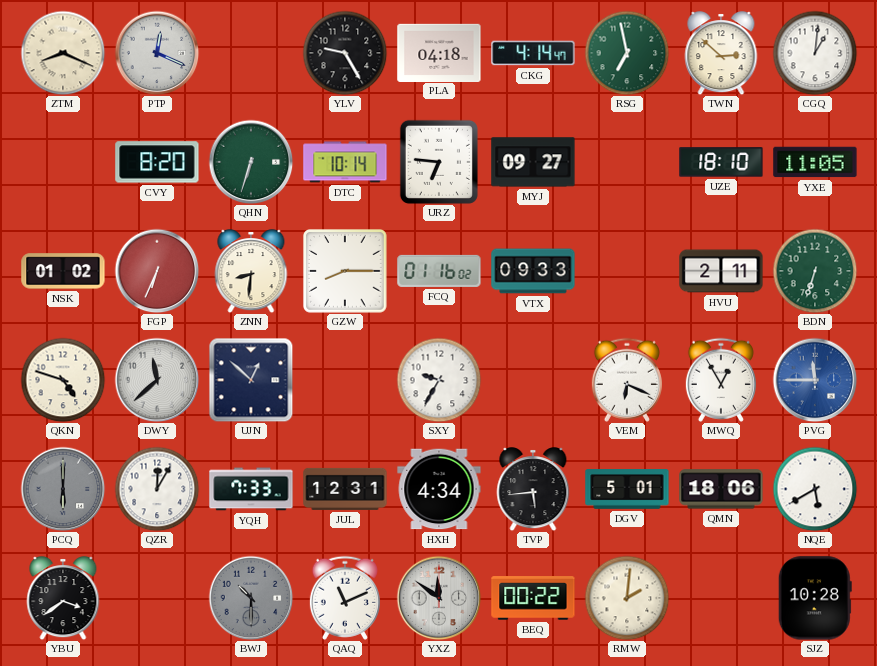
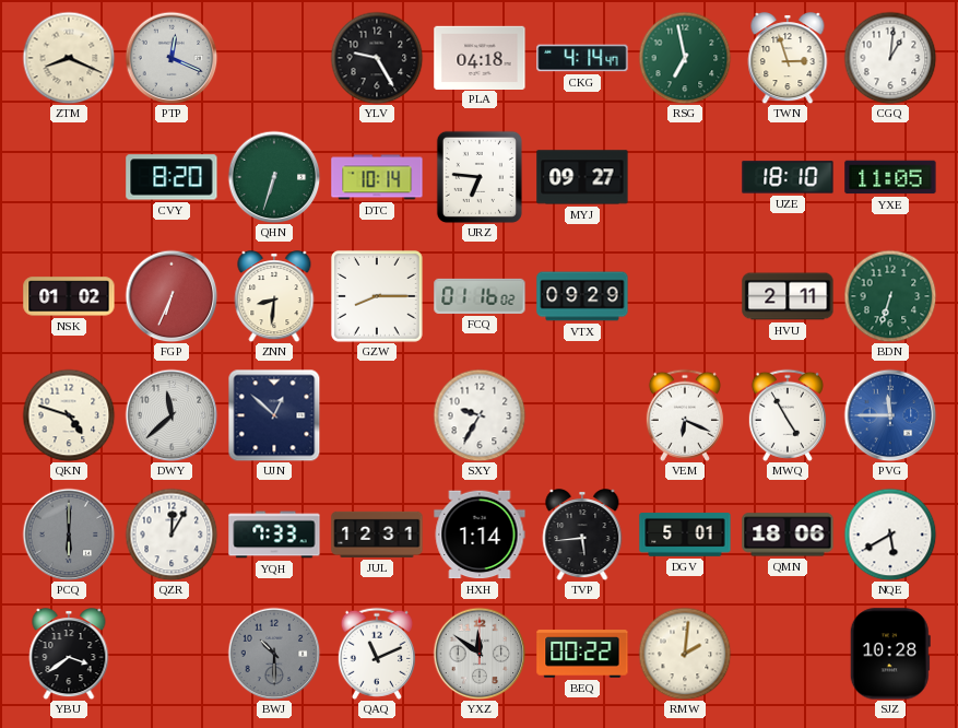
TWN: 2:52 -> 2:57 (788, 58)
VTX: 09:33 -> 09:29 (582, 296)
MWQ: 12:55 -> 4:55 (788, 415)
HXH: 4:34 -> 1:14 (480, 535)
